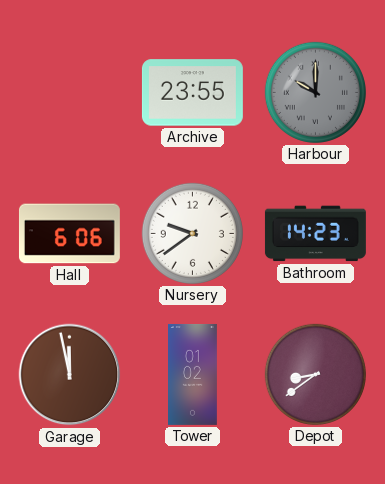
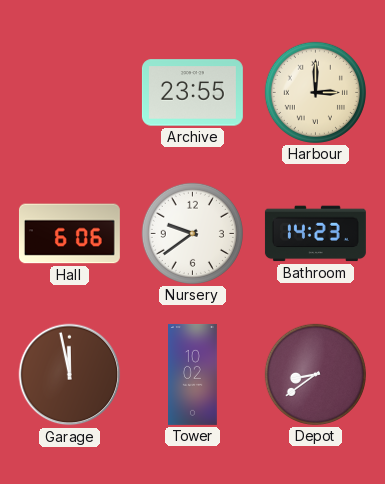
Harbour: 10:00 -> 3:00 (315, 92)
Harbour dial: grey -> cream (315, 92)
Tower: 01:02 -> 10:02 (193, 374)
